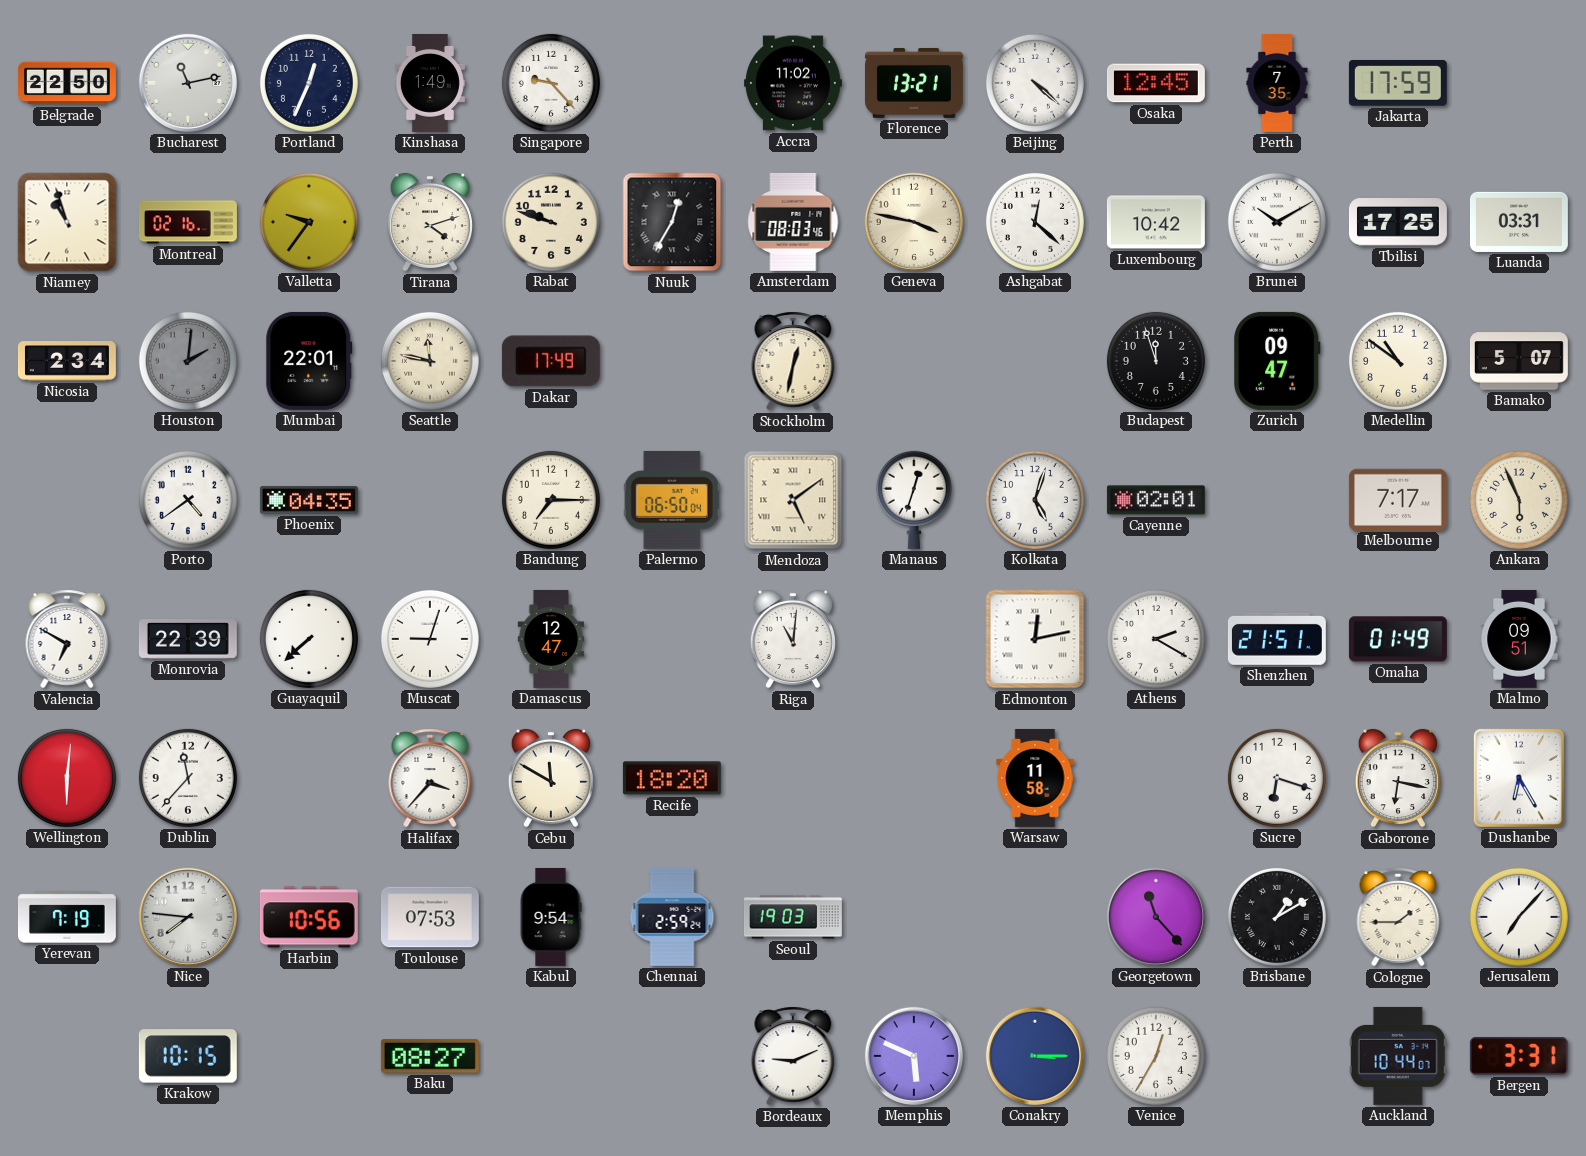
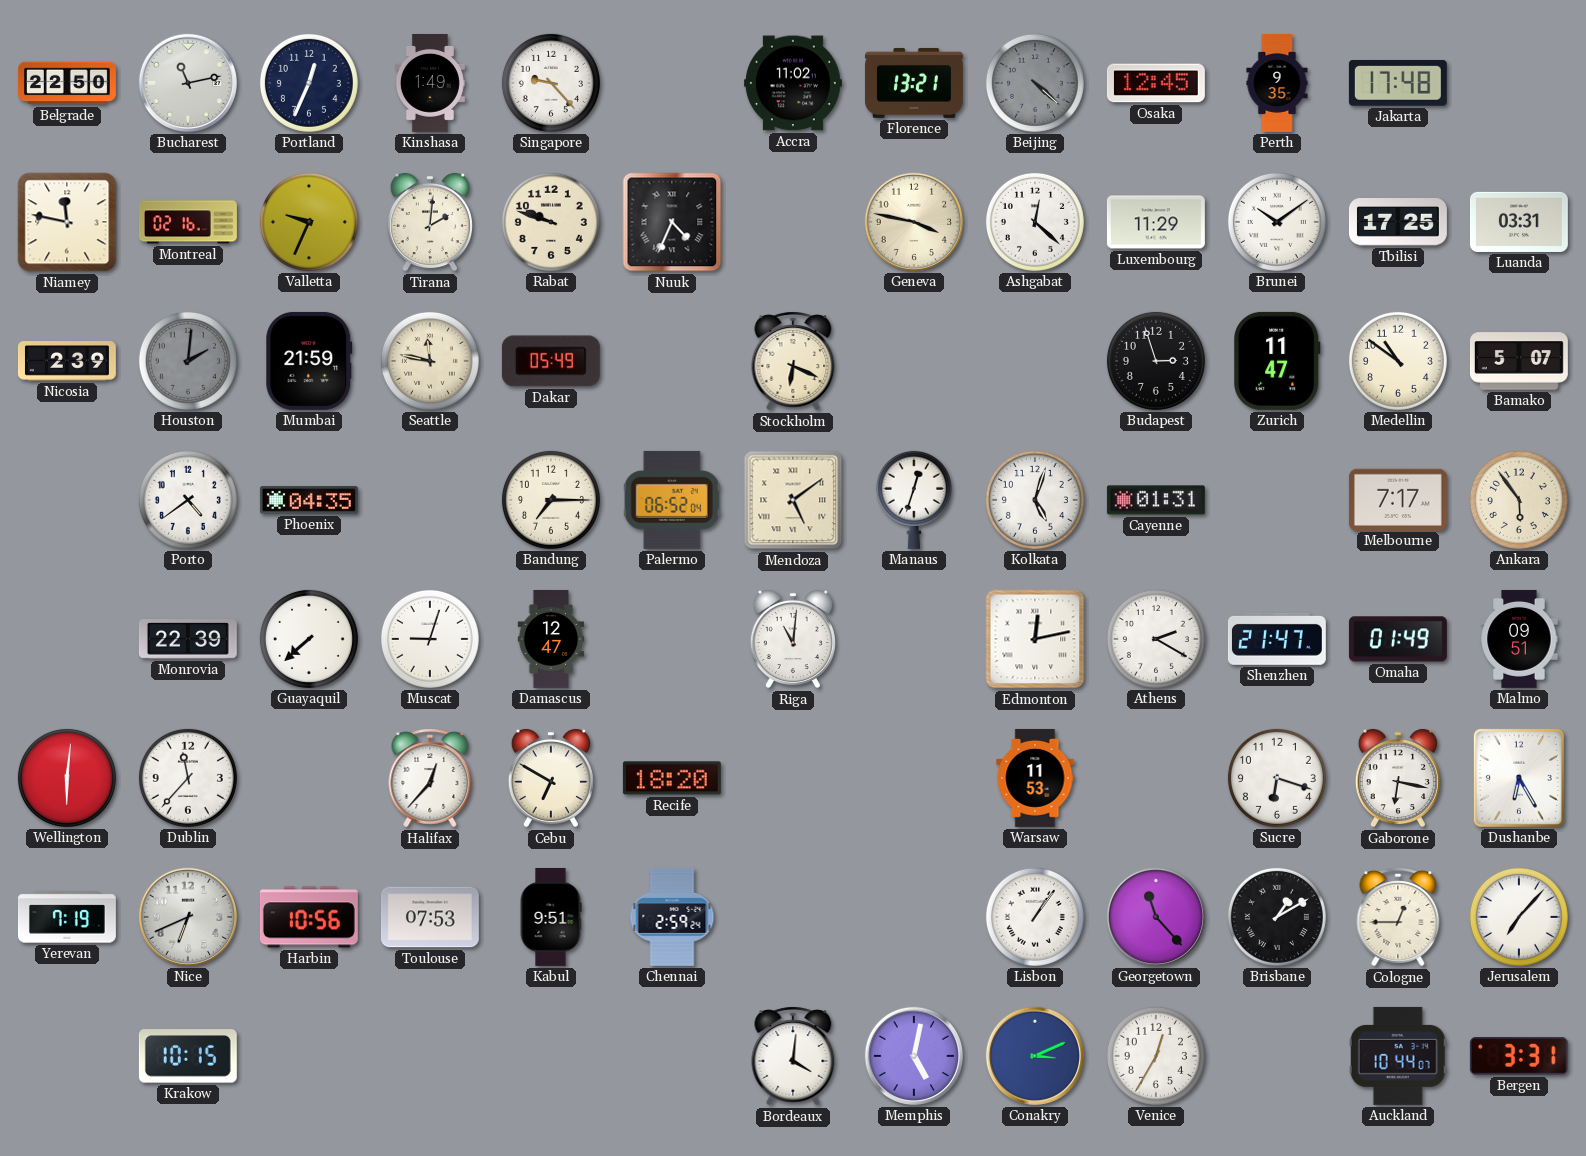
Beijing dial: white -> grey (1035, 83)
Perth: 7:35 -> 9:35 (1277, 84)
Jakarta: 17:59 -> 17:48 (1398, 83)
Niamey: 10:57 -> 11:47 (67, 222)
Valletta: 9:36 -> 9:34 (309, 222)
Tirana: 4:12 -> 2:01 (430, 222)
Nuuk: 12:35 -> 4:34 (672, 222)
Amsterdam: 08:03 -> none (793, 222)
Luxembourg: 10:42 -> 11:29 (1156, 222)
Brunei: 10:10 -> 10:09 (1277, 222)
Nicosia: 2:34 -> 2:39 (67, 362)
Mumbai: 22:01 -> 21:59 (309, 361)
Dakar: 17:49 -> 05:49 (551, 361)
Stockholm: 12:32 -> 6:19 (793, 361)
Budapest: 11:57 -> 2:57 (1156, 361)
Zurich: 09:47 -> 11:47 (1277, 361)
Palermo: 06:50 -> 06:52 (672, 500)
Cayenne: 02:01 -> 01:31 (1156, 500)
Ankara: 5:56 -> 5:54 (1519, 500)
Valencia: 6:50 -> none (67, 639)
Shenzhen: 21:51 -> 21:47 (1277, 639)
Halifax: 3:37 -> 12:37 (430, 778)
Cebu: 11:50 -> 6:50 (551, 778)
Warsaw: 11:58 -> 11:53 (1035, 778)
Nice: 7:46 -> 6:41 (188, 917)
Kabul: 9:54 -> 9:51 (551, 917)
Seoul: 19:03 -> none (793, 917)
Lisbon: none -> 1:06 (1035, 917)
Cologne: 1:45 -> 12:45 (1398, 917)
Baku: 08:27 -> none (430, 1056)
Bordeaux: 9:11 -> 4:01 (793, 1056)
Memphis: 5:49 -> 5:02 (914, 1056)
Conakry: 3:15 -> 3:11 (1035, 1056)
